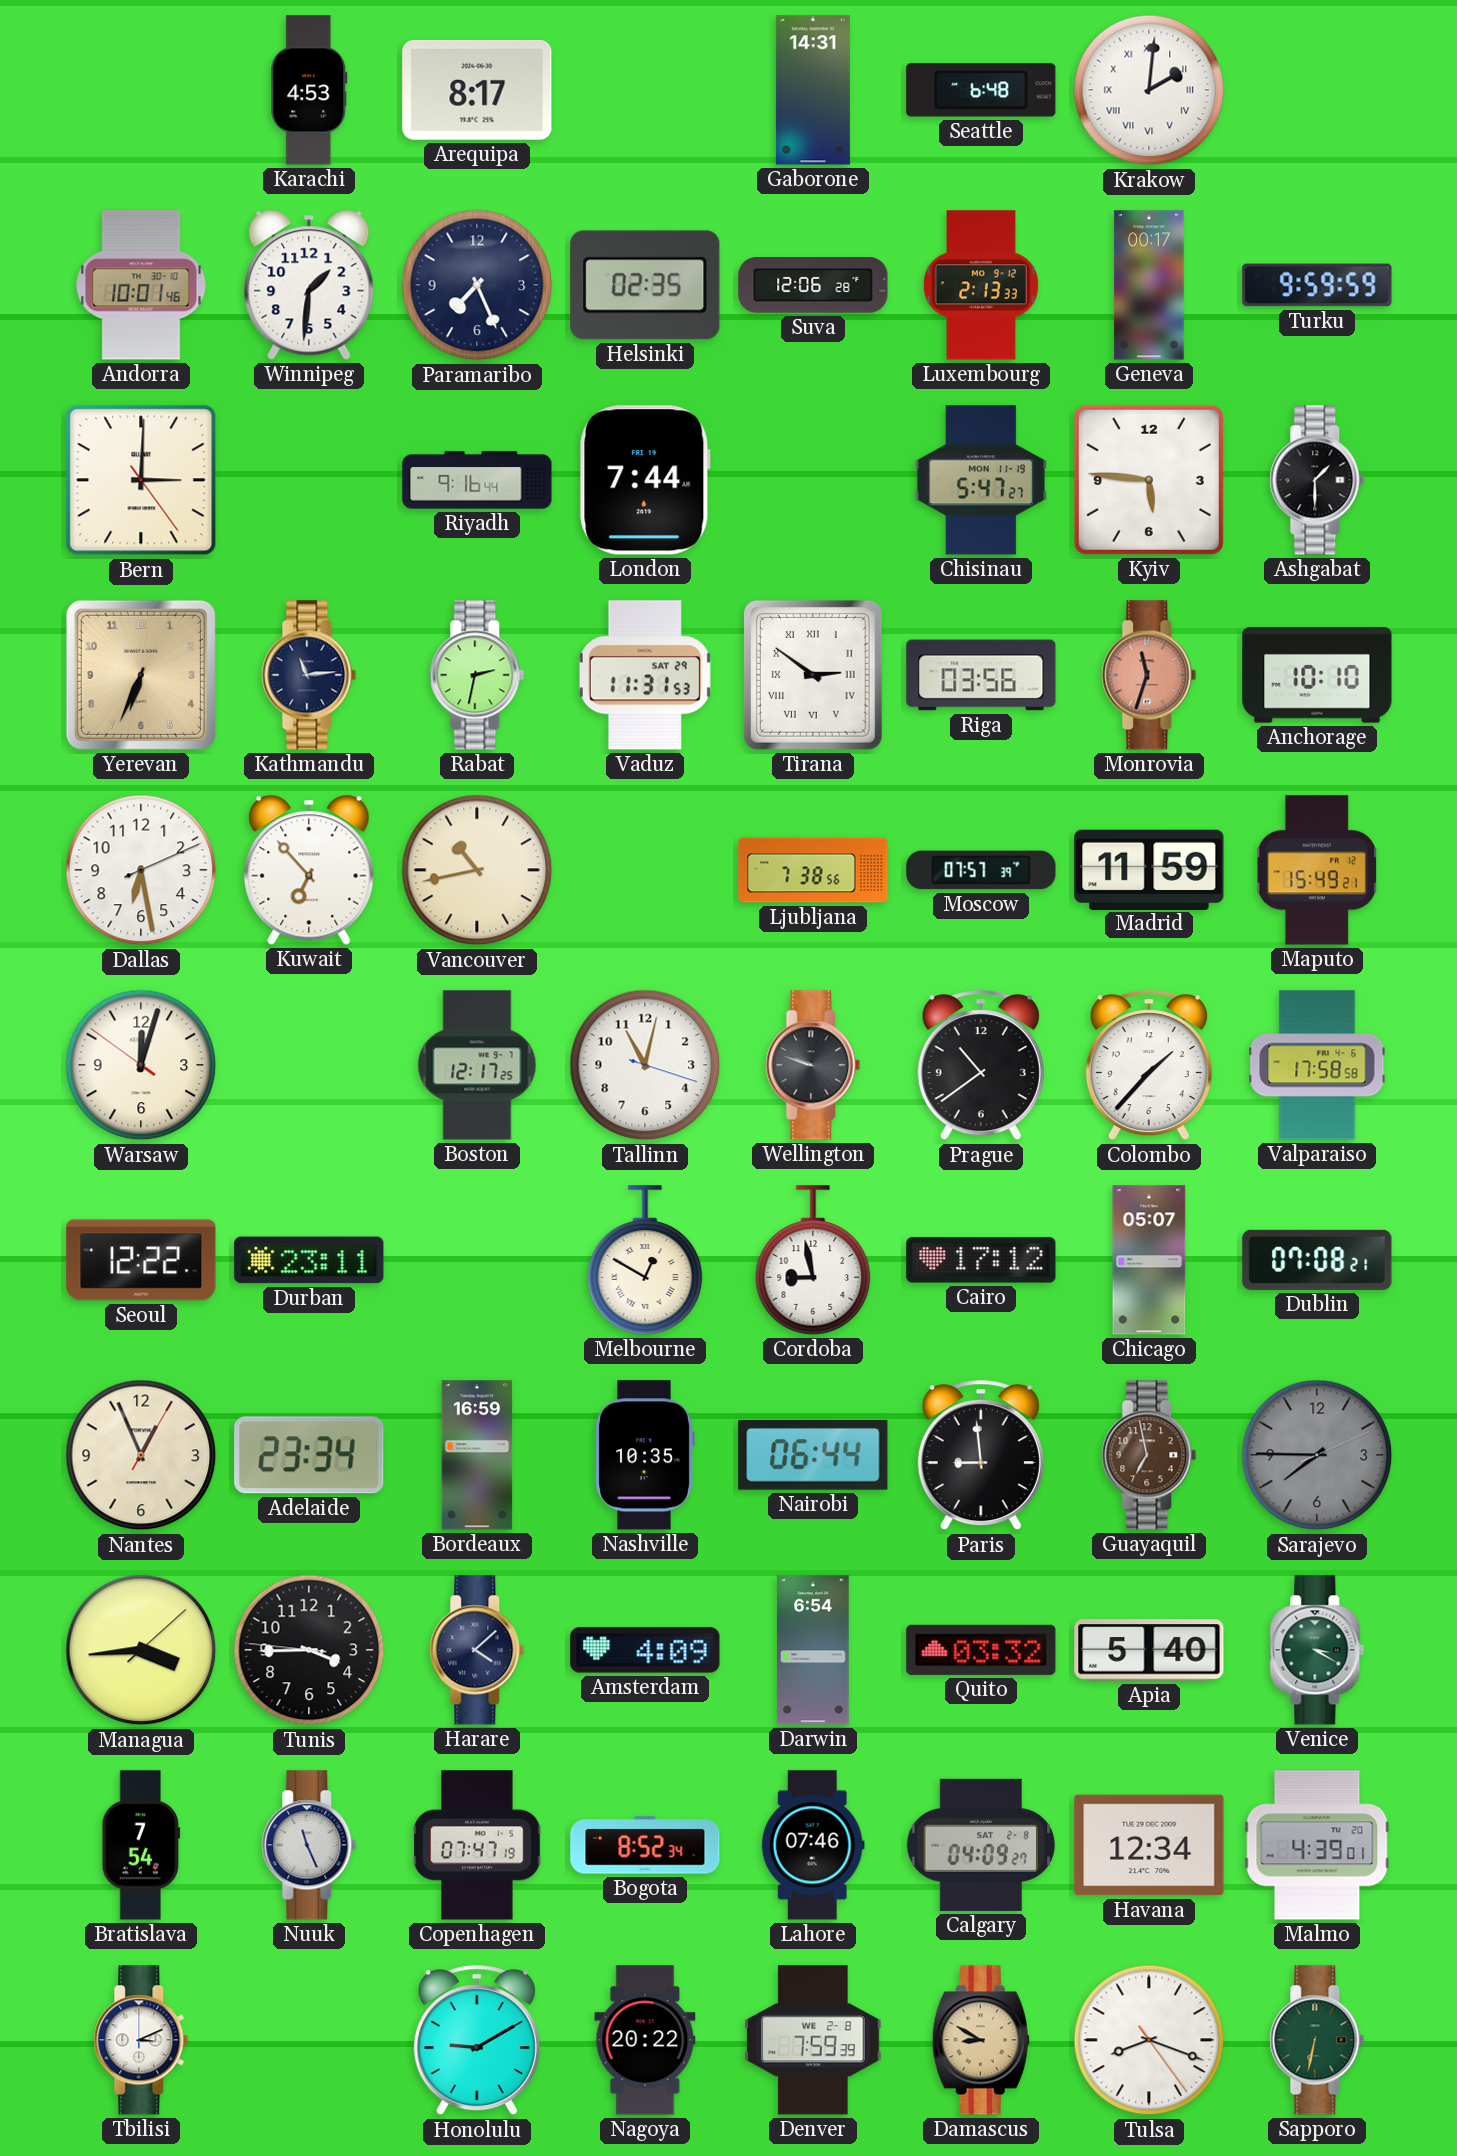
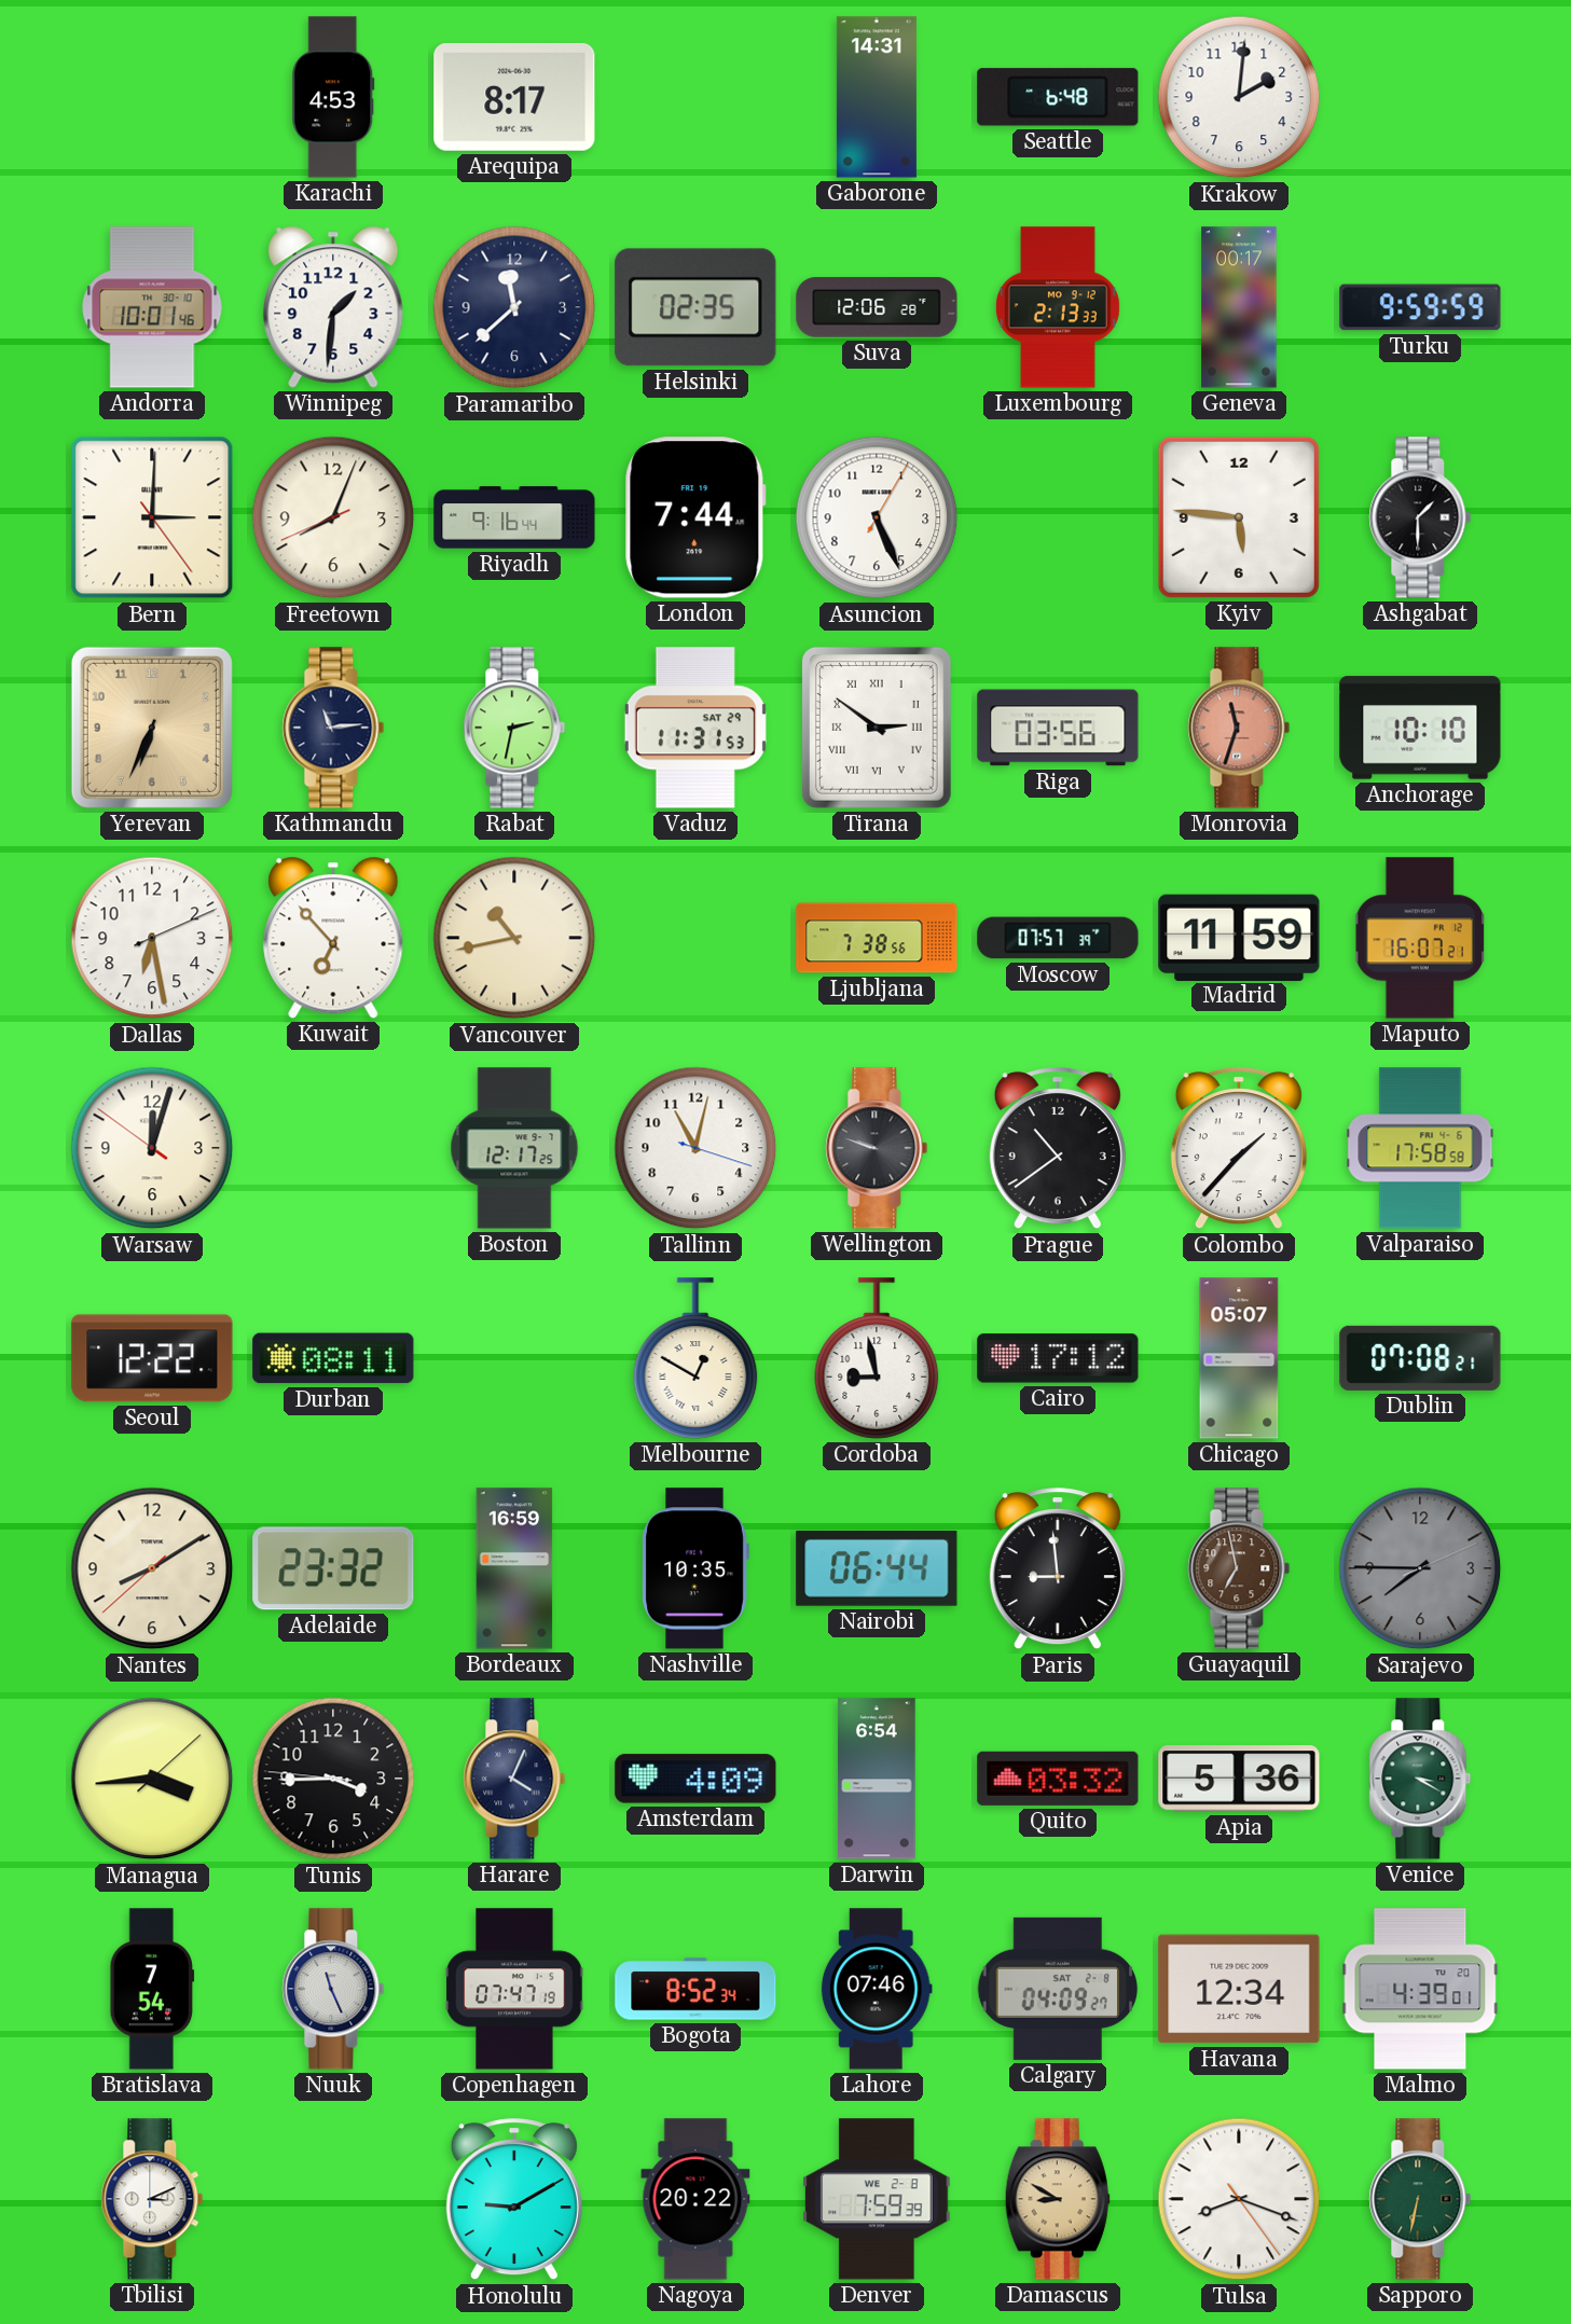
Krakow numerals: Roman -> Arabic (1239, 97)
Paramaribo: 7:26 -> 11:38 (514, 307)
Freetown: none -> 8:03 (333, 517)
Asuncion: none -> 5:26 (877, 517)
Chisinau: 5:47 -> none (981, 480)
Maputo: 15:49 -> 16:07 (1420, 938)
Durban: 23:11 -> 08:11 (333, 1358)
Nantes: 12:56 -> 8:09 (152, 1568)
Adelaide: 23:34 -> 23:32 (333, 1568)
Harare: 4:08 -> 4:04 (514, 1779)
Apia: 5:40 -> 5:36 (1239, 1779)
